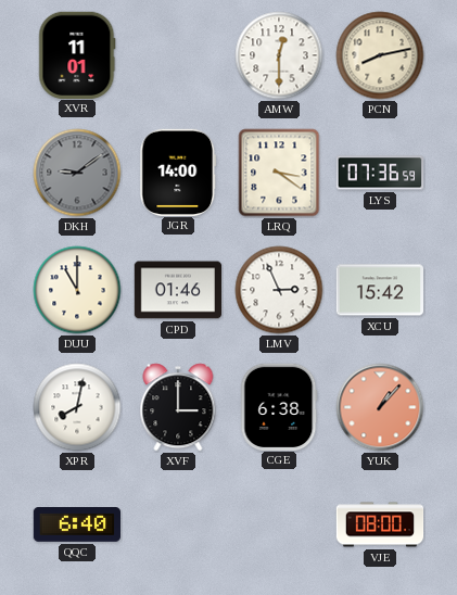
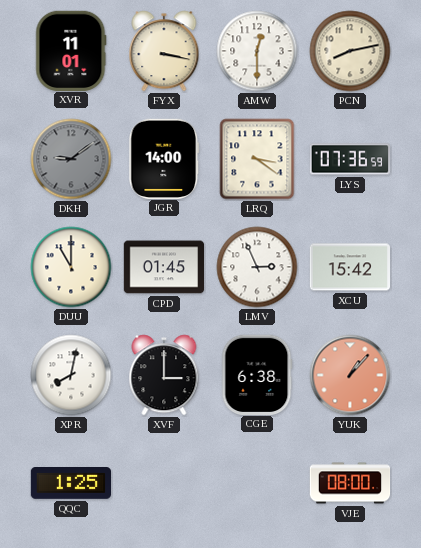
FYX: none -> 3:17 (164, 51)
CPD: 01:46 -> 01:45 (164, 267)
QQC: 6:40 -> 1:25 (71, 484)
